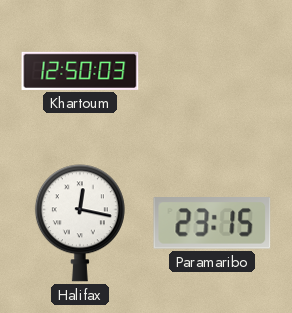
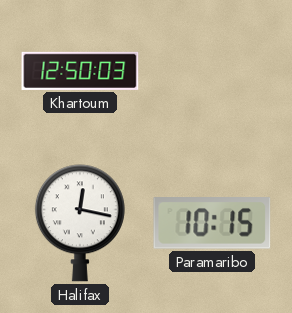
Paramaribo: 23:15 -> 10:15 (212, 223)
